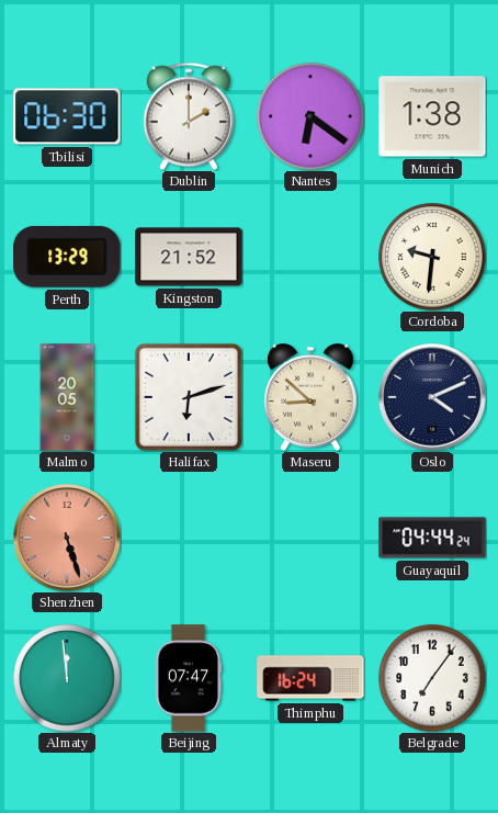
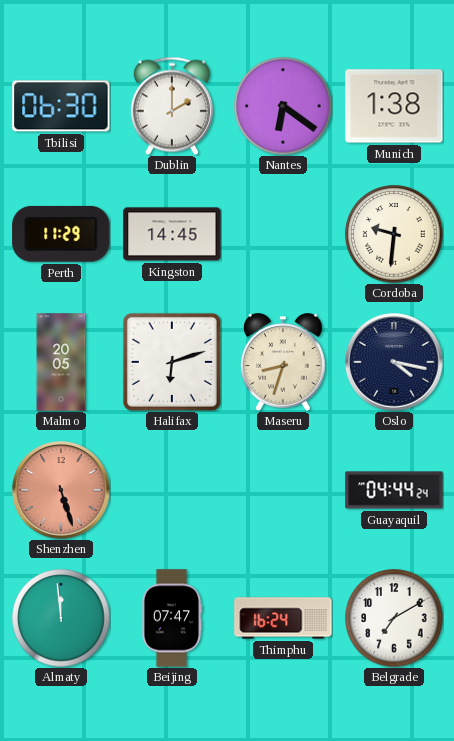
Perth: 13:29 -> 11:29 (61, 234)
Kingston: 21:52 -> 14:45 (172, 234)
Maseru: 8:52 -> 8:33 (284, 362)
Oslo: 4:11 -> 4:17 (394, 362)
Belgrade: 7:06 -> 7:10 (394, 618)
